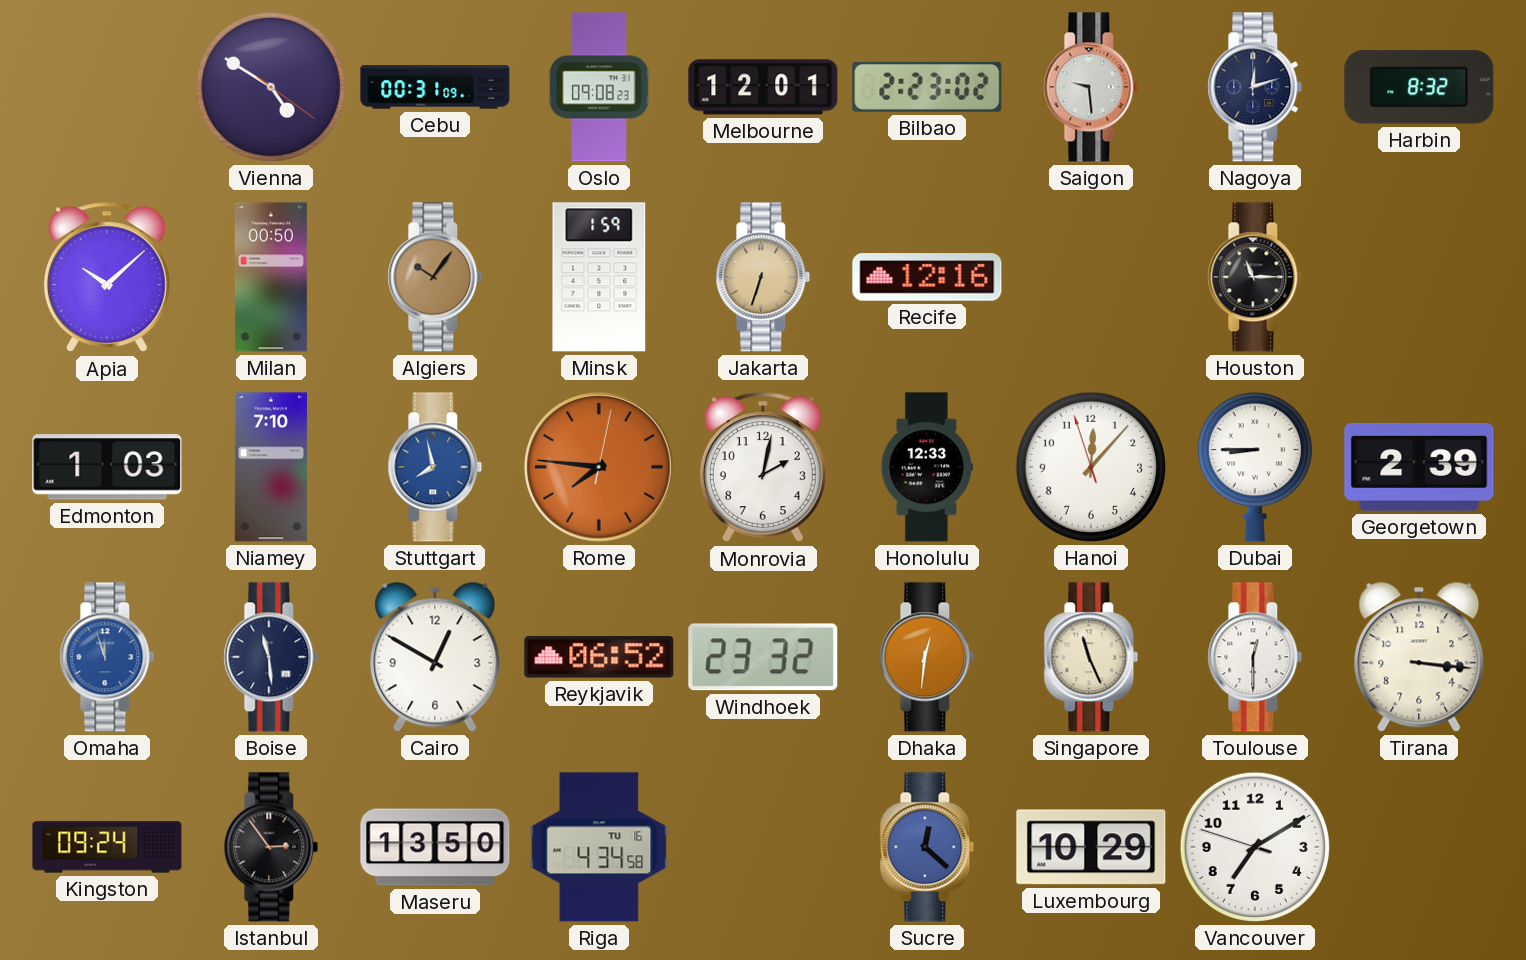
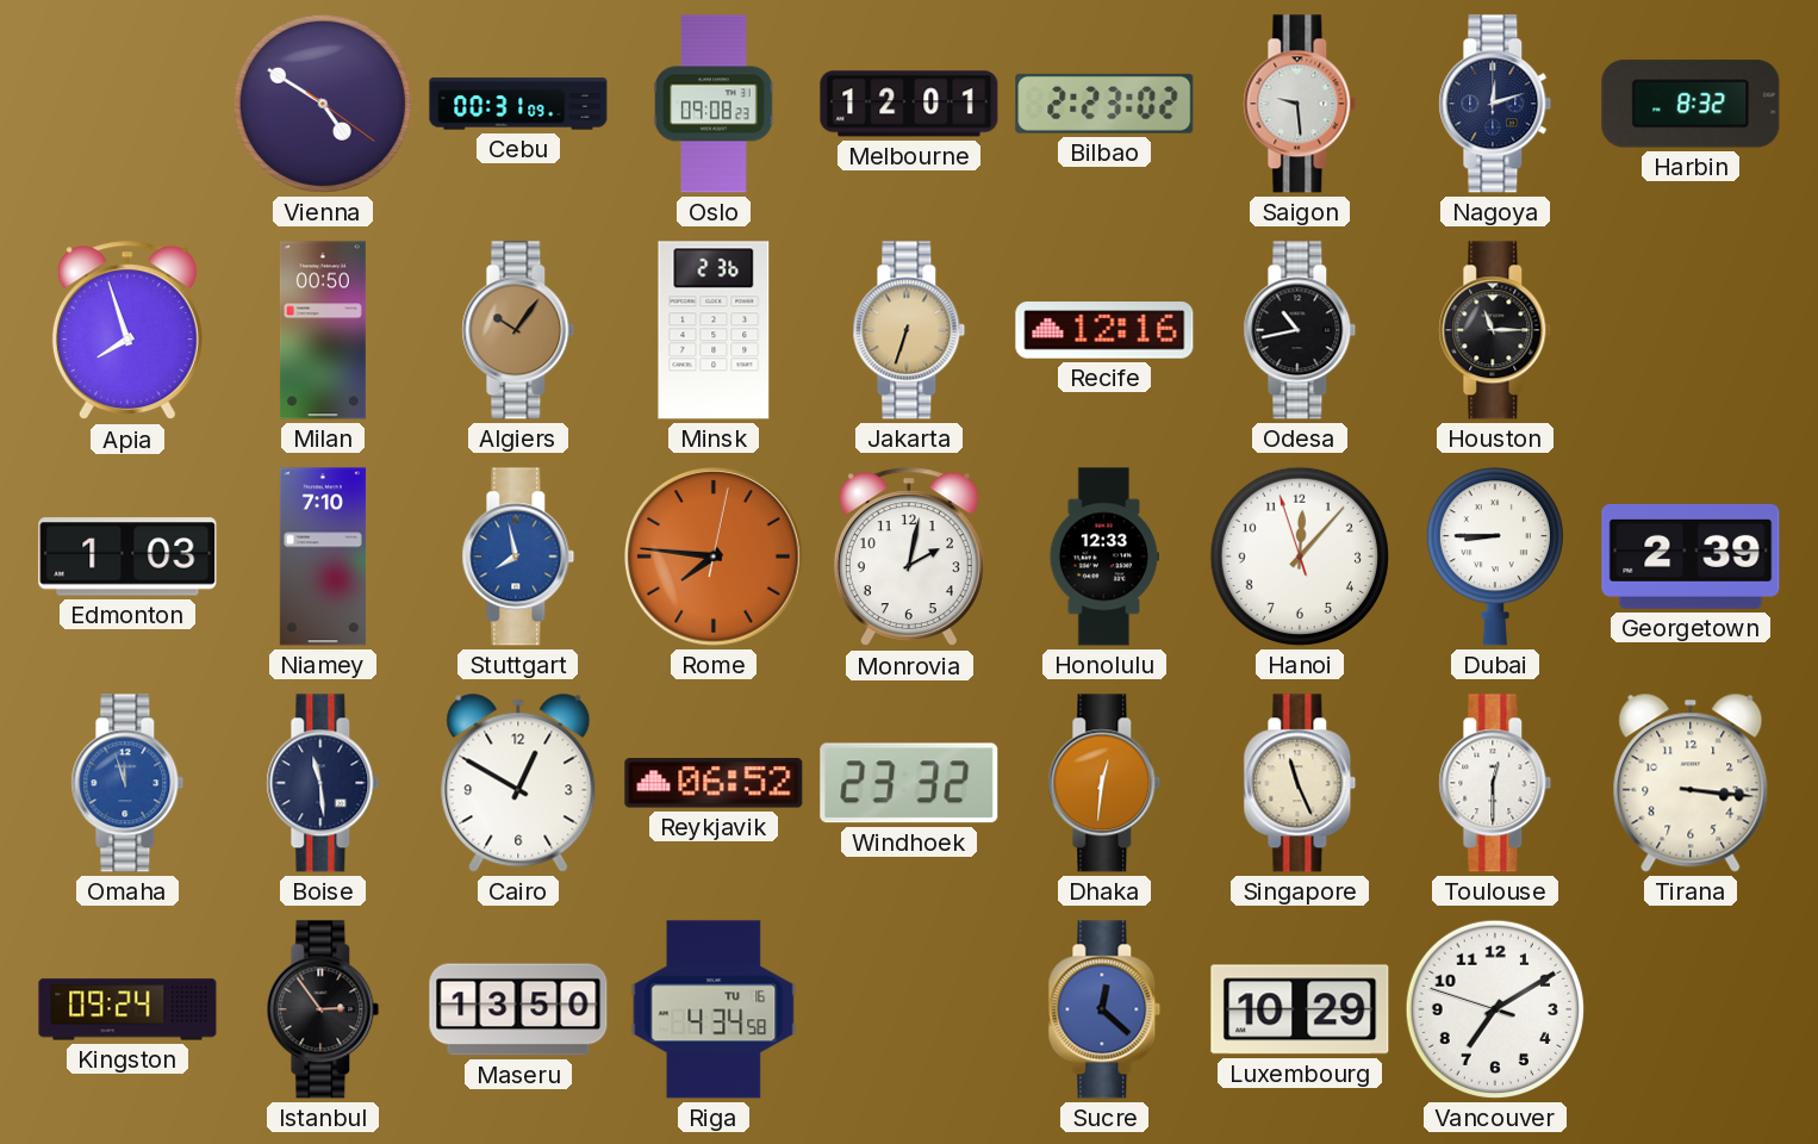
Apia: 10:08 -> 7:57 (127, 331)
Minsk: 1:59 -> 2:36 (714, 330)
Odesa: none -> 10:43 (1300, 330)
